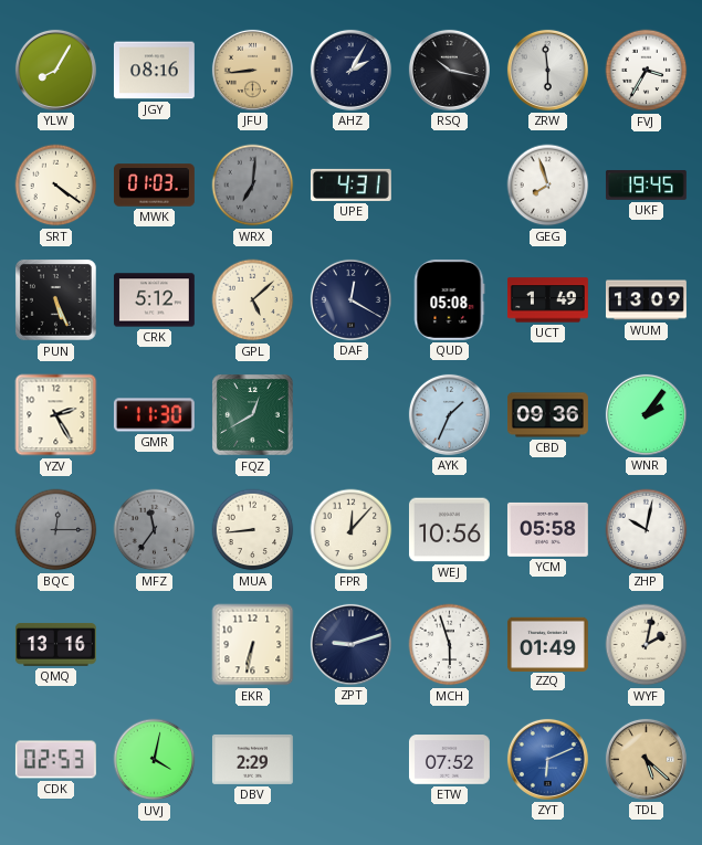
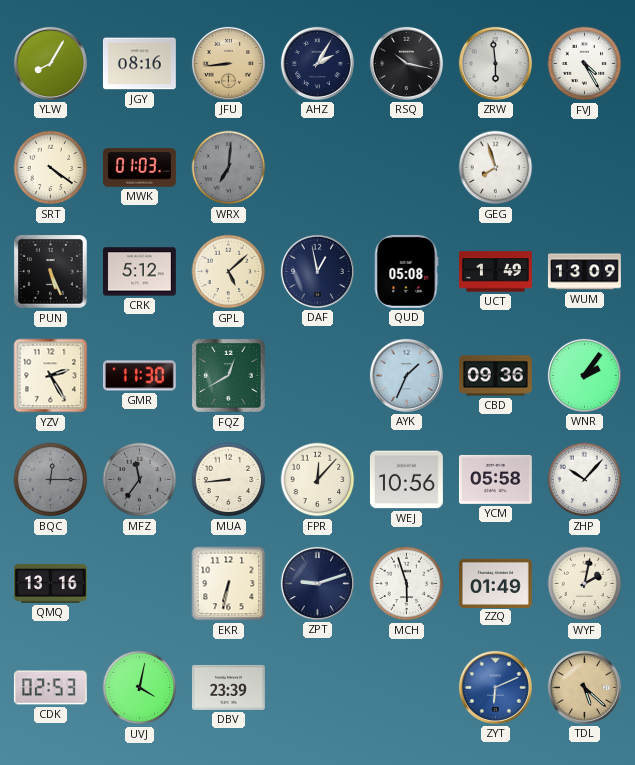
FVJ: 3:35 -> 4:25 (585, 64)
UPE: 4:31 -> none (350, 184)
UKF: 19:45 -> none (646, 186)
DAF: 12:20 -> 12:58 (317, 271)
ZHP: 10:02 -> 10:07 (585, 480)
DBV: 2:29 -> 23:39 (228, 687)
ETW: 07:52 -> none (449, 760)
